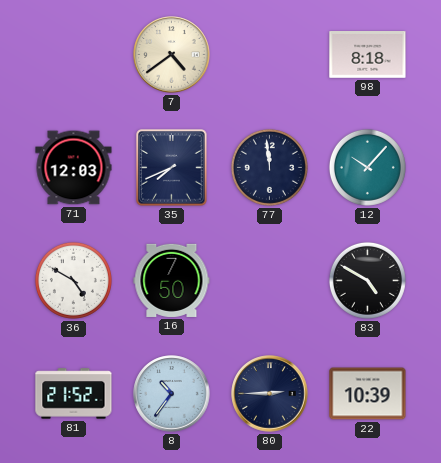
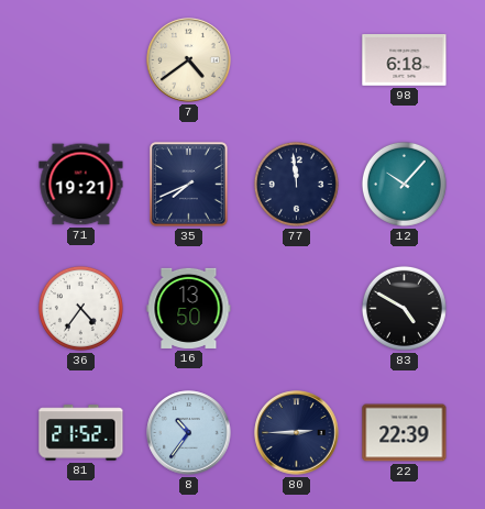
98: 8:18 -> 6:18 (405, 60)
71: 12:03 -> 19:21 (81, 185)
36: 4:50 -> 4:36 (80, 308)
16: 7:50 -> 13:50 (189, 308)
22: 10:39 -> 22:39 (405, 433)
